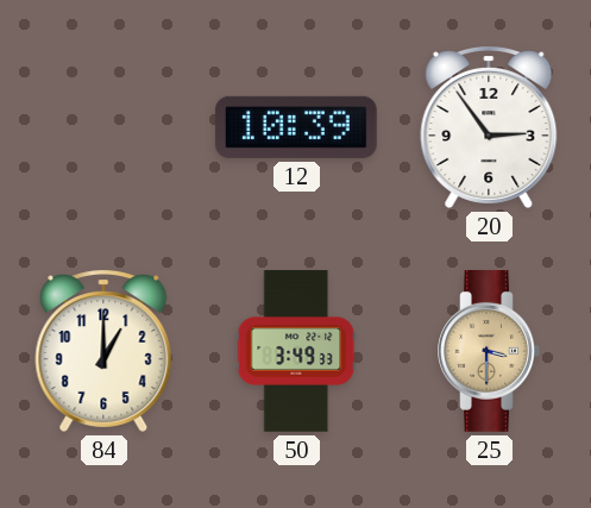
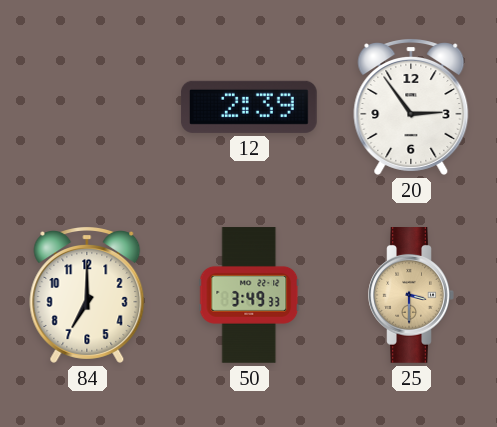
12: 10:39 -> 2:39 (250, 107)
84: 1:00 -> 7:00 (87, 295)
